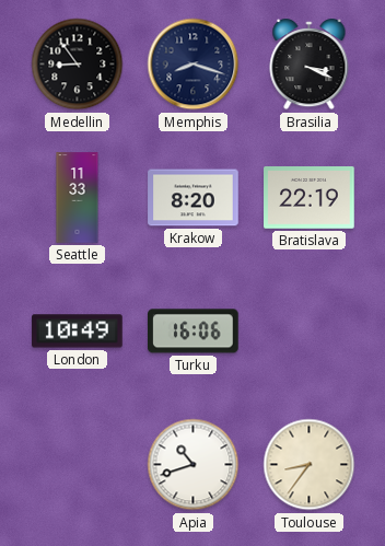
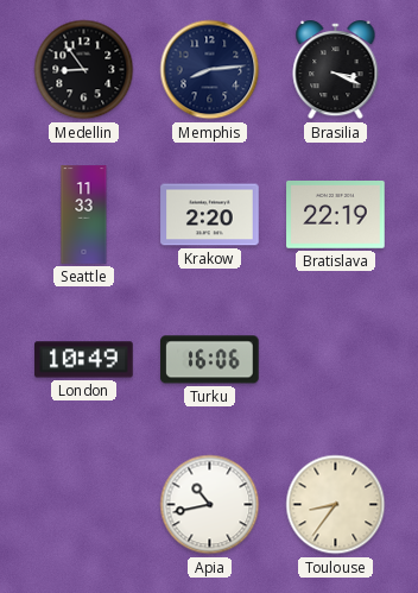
Memphis: 8:18 -> 8:14 (210, 70)
Krakow: 8:20 -> 2:20 (210, 215)
Apia: 10:42 -> 10:43 (210, 505)
